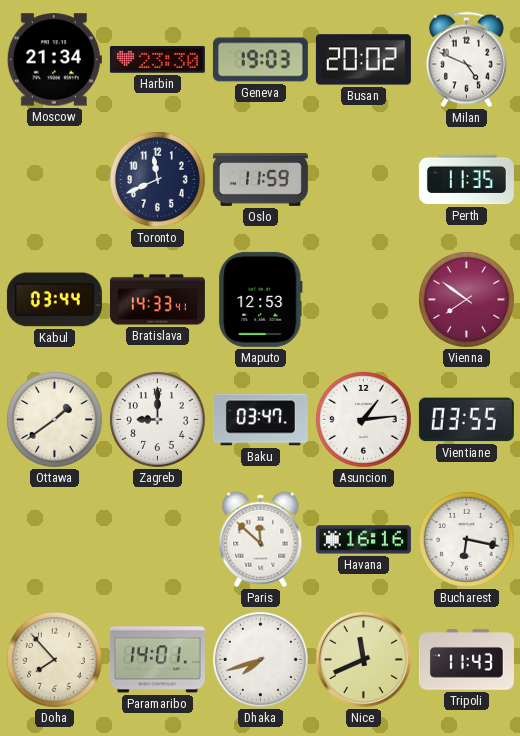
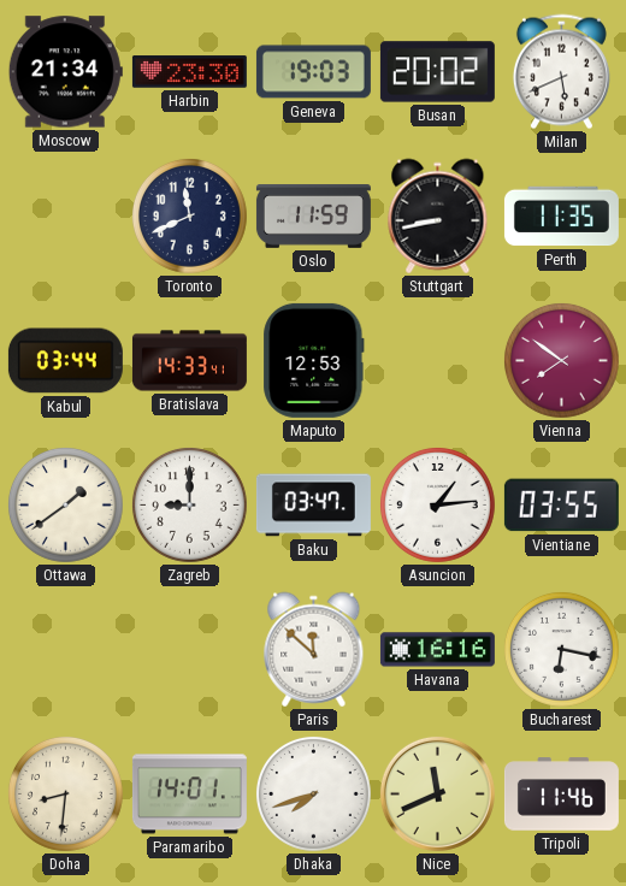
Milan: 4:49 -> 5:41 (561, 72)
Stuttgart: none -> 8:43 (438, 217)
Doha: 7:53 -> 8:31 (65, 793)
Tripoli: 11:43 -> 11:46 (561, 795)
